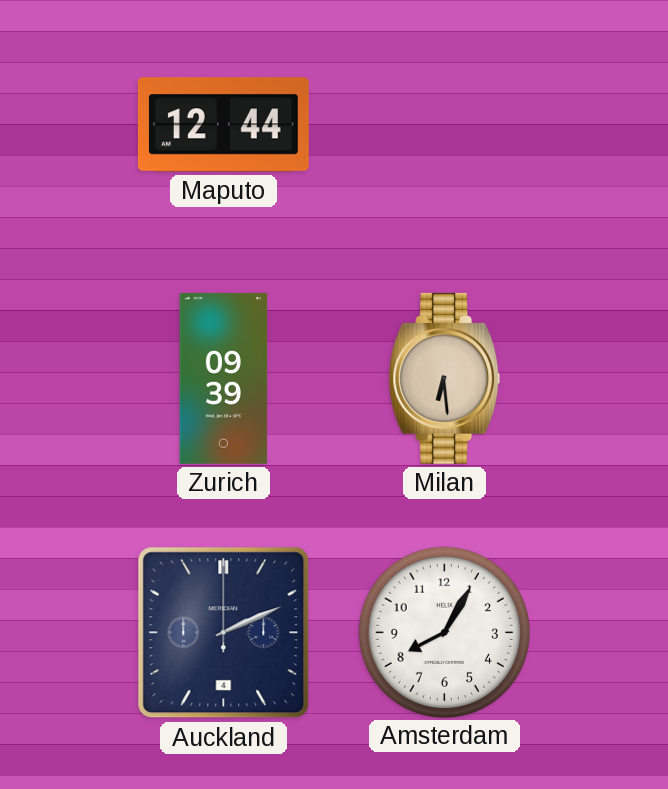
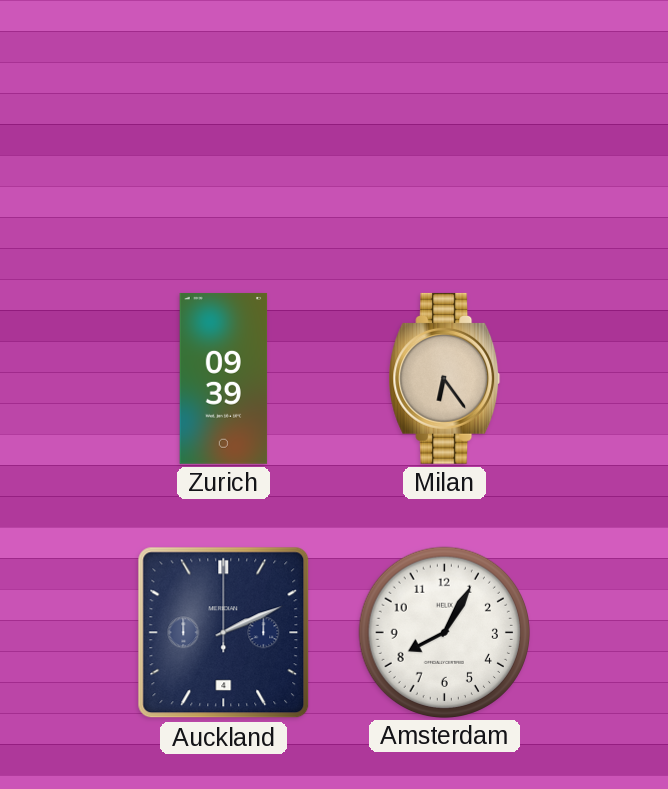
Maputo: 12:44 -> none (223, 125)
Milan: 6:29 -> 6:24 (445, 378)
